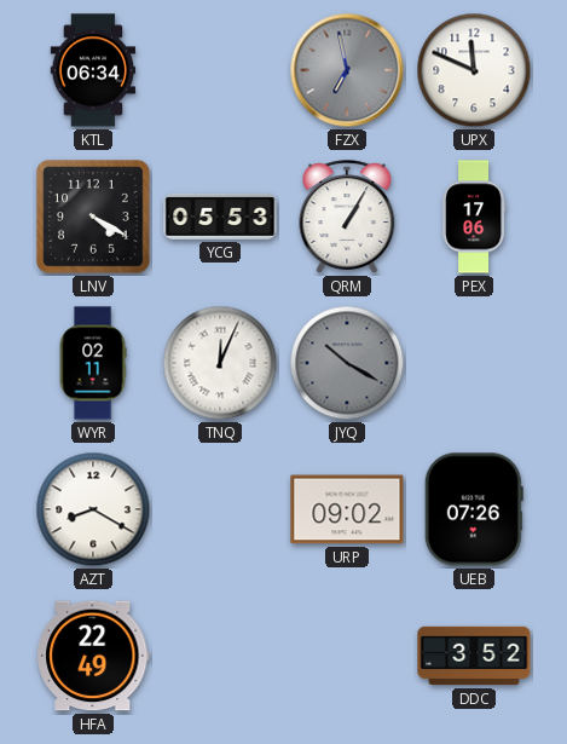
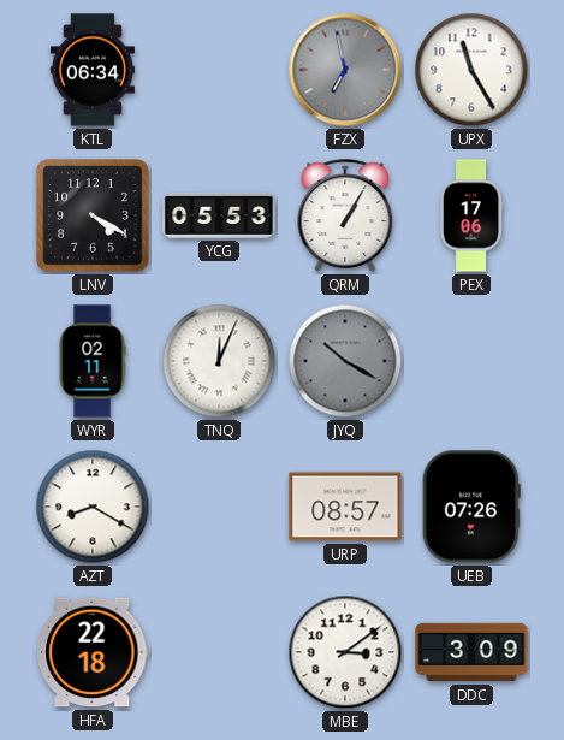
UPX: 11:49 -> 11:25 (471, 70)
URP: 09:02 -> 08:57 (345, 507)
HFA: 22:49 -> 22:18 (93, 652)
MBE: none -> 3:09 (345, 652)
DDC: 3:52 -> 3:09 (471, 652)
